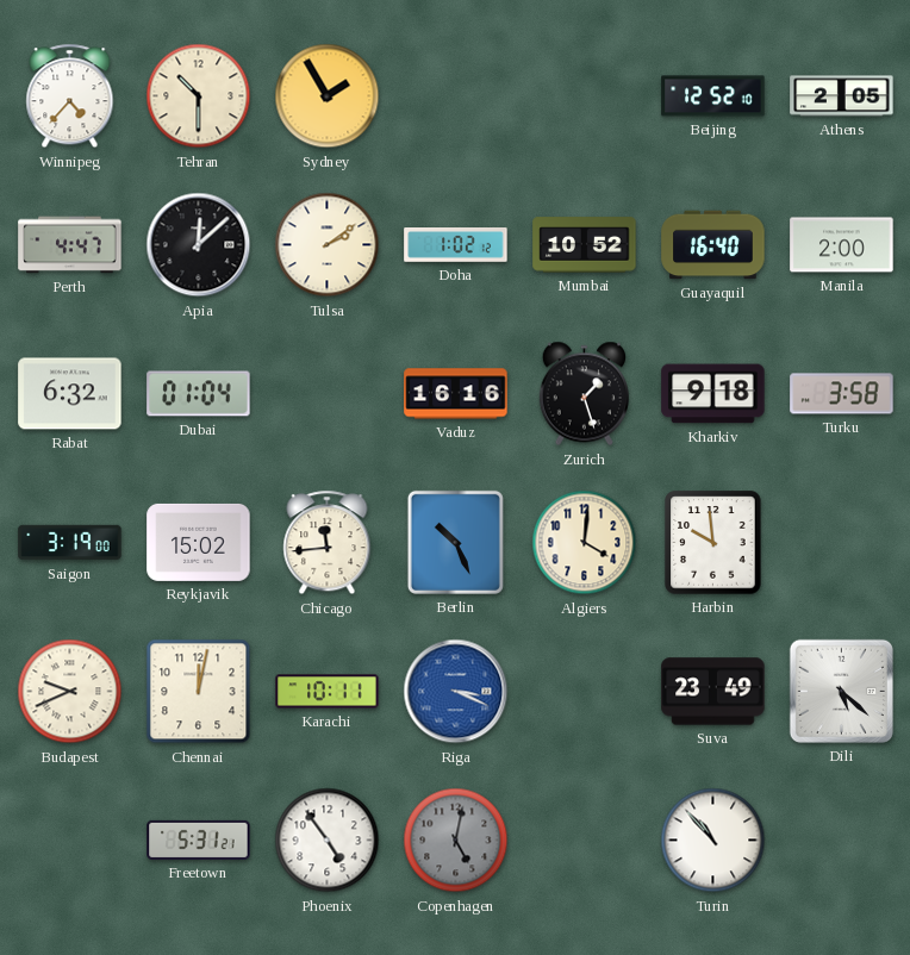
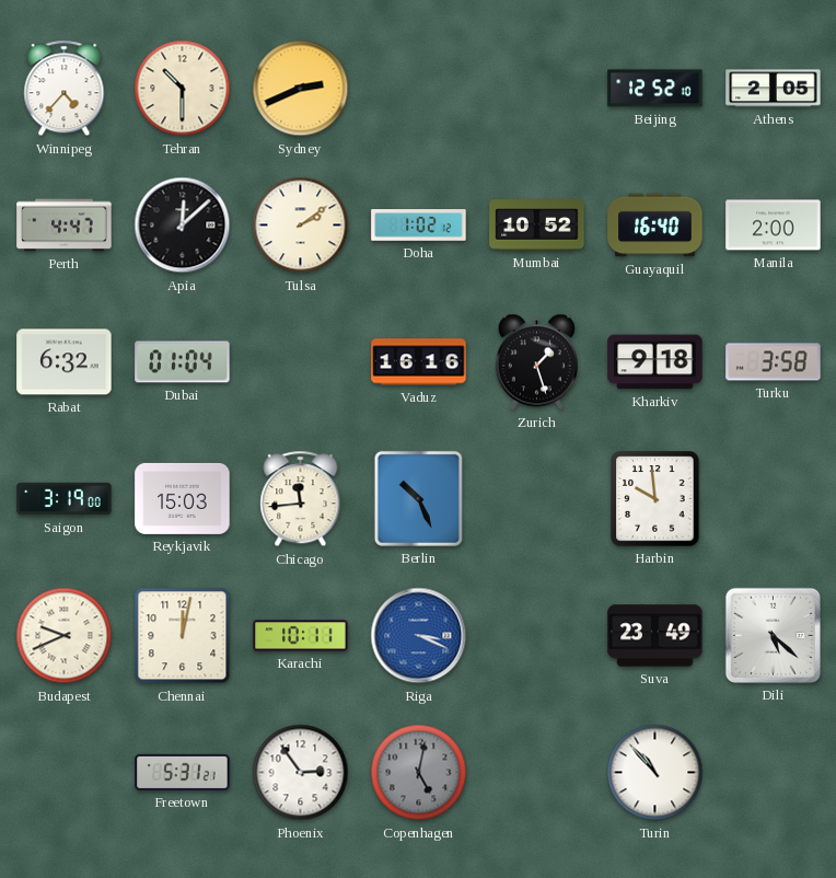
Sydney: 1:55 -> 2:41 (301, 89)
Reykjavik: 15:02 -> 15:03 (183, 498)
Algiers: 4:01 -> none (585, 543)
Phoenix: 4:54 -> 2:54 (301, 773)
